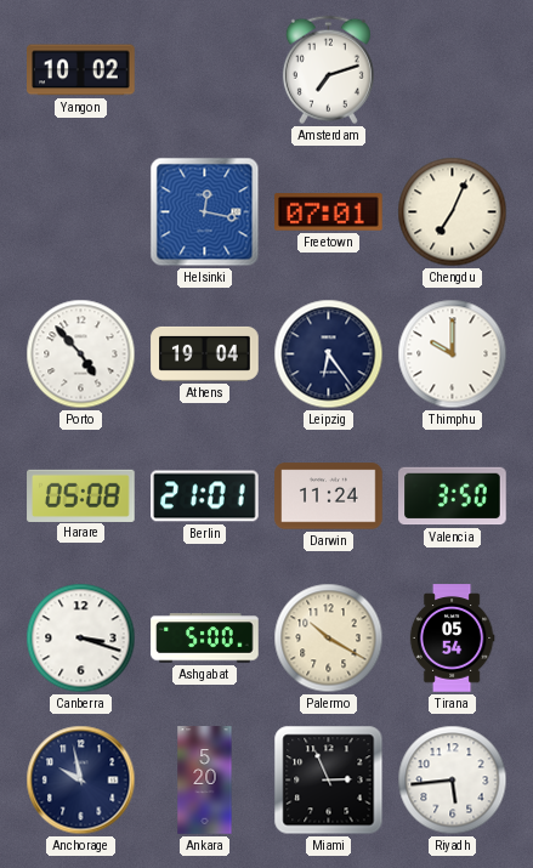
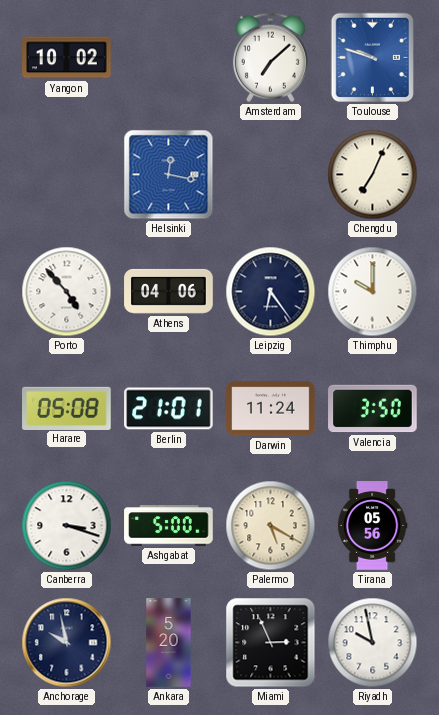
Amsterdam: 7:12 -> 7:08 (270, 58)
Toulouse: none -> 9:48 (372, 58)
Freetown: 07:01 -> none (329, 212)
Athens: 19:04 -> 04:06 (169, 291)
Palermo: 10:20 -> 5:20 (271, 526)
Tirana: 05:54 -> 05:56 (372, 526)
Riyadh: 5:44 -> 9:58 (373, 643)
